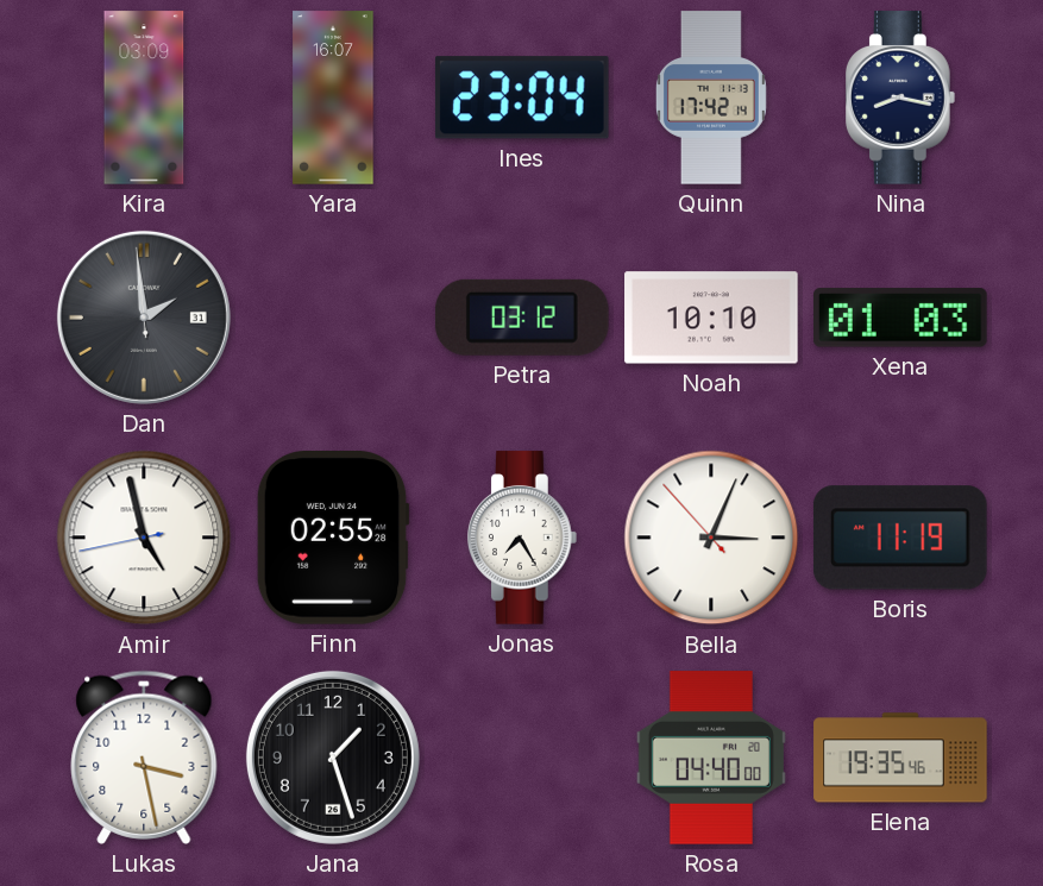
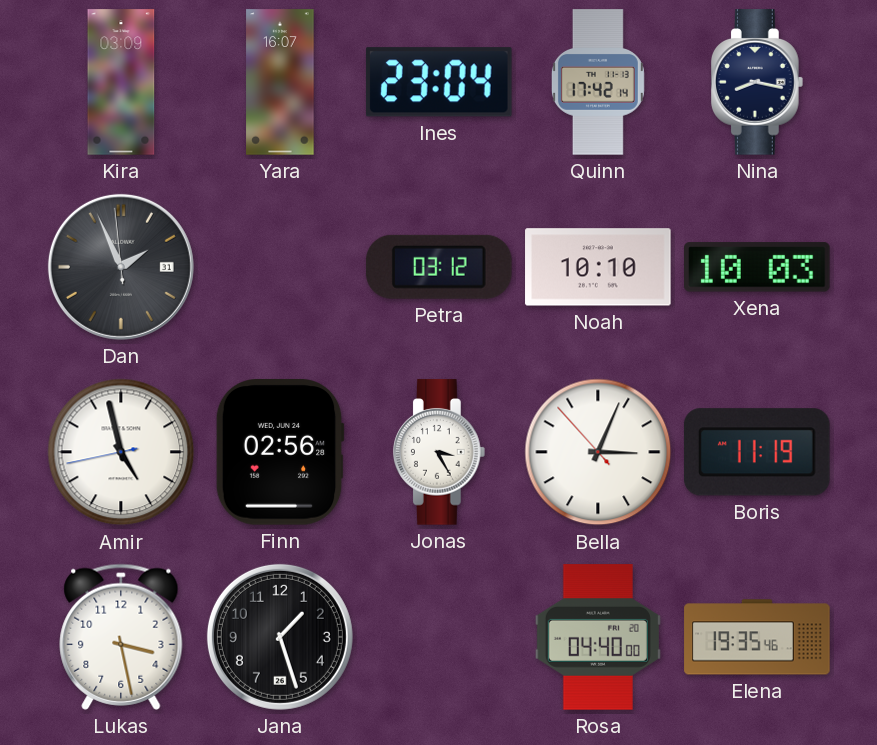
Dan: 1:58 -> 1:55 (121, 267)
Xena: 01:03 -> 10:03 (758, 267)
Finn: 02:55 -> 02:56 (280, 452)
Jonas: 7:25 -> 3:25 (440, 452)
